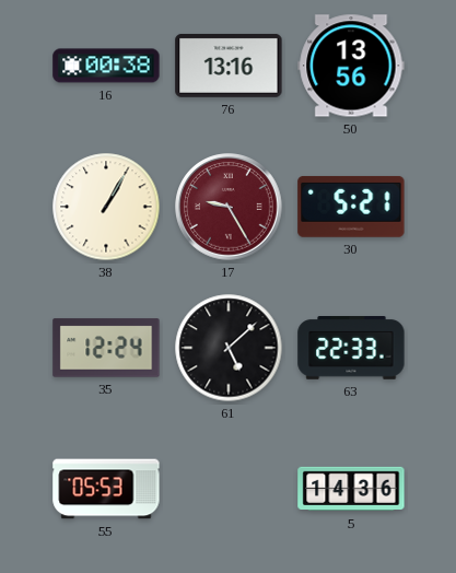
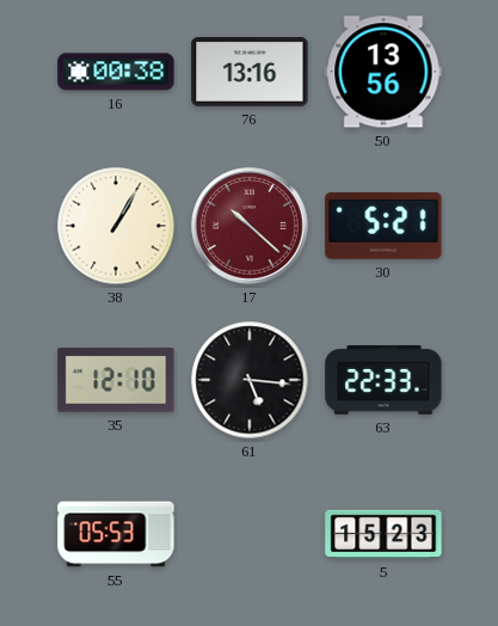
17: 9:25 -> 10:22 (250, 226)
35: 12:24 -> 12:10 (116, 380)
61: 5:08 -> 5:16 (250, 380)
5: 14:36 -> 15:23 (383, 534)
